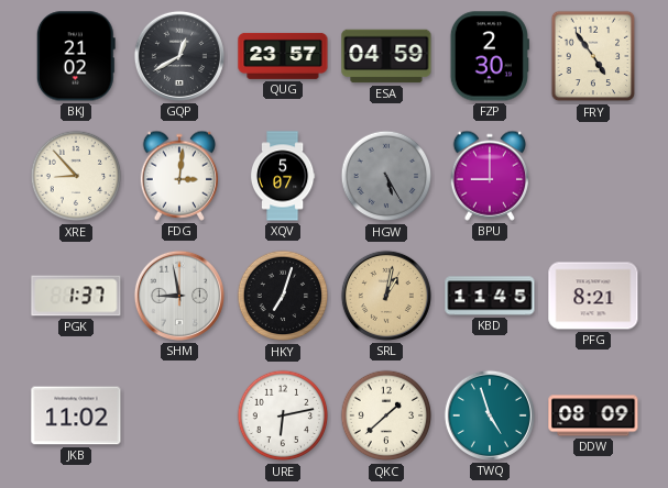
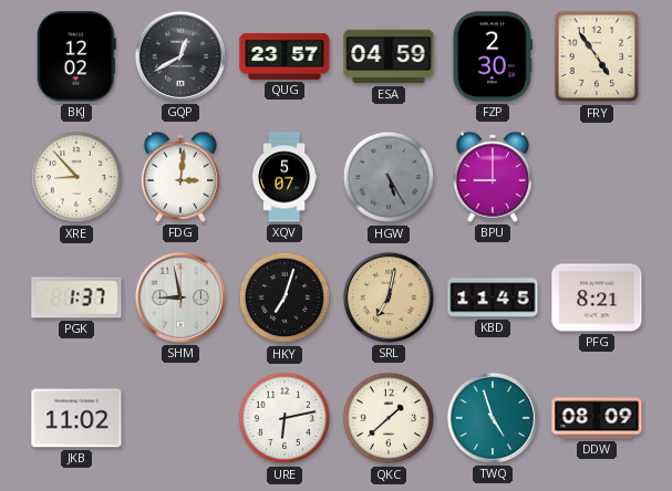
BKJ: 21:02 -> 12:02 (76, 56)
SRL: 1:02 -> 7:02 (389, 297)
